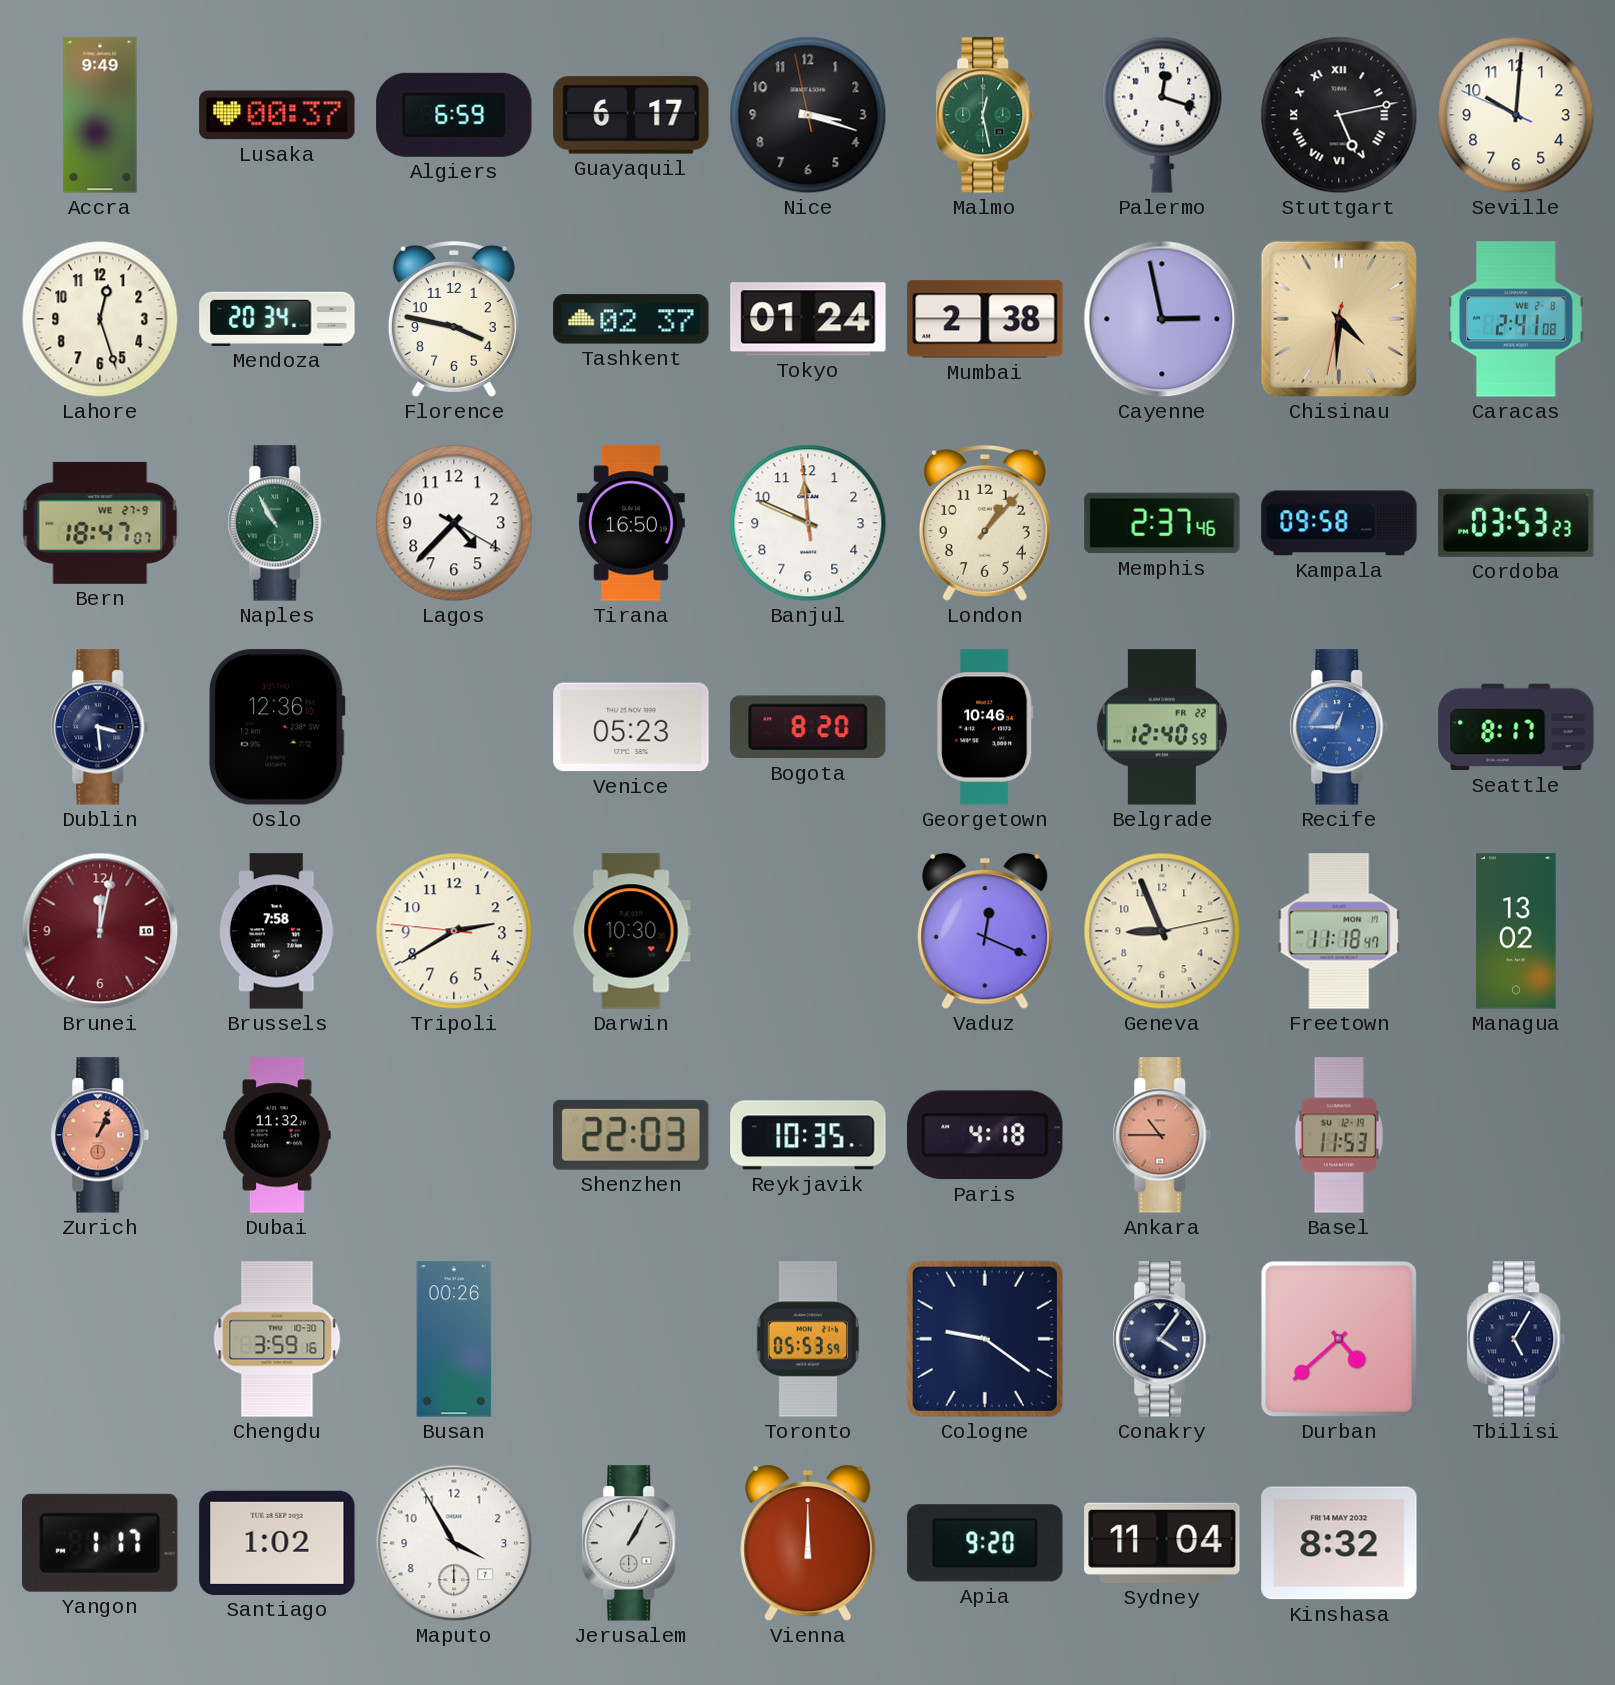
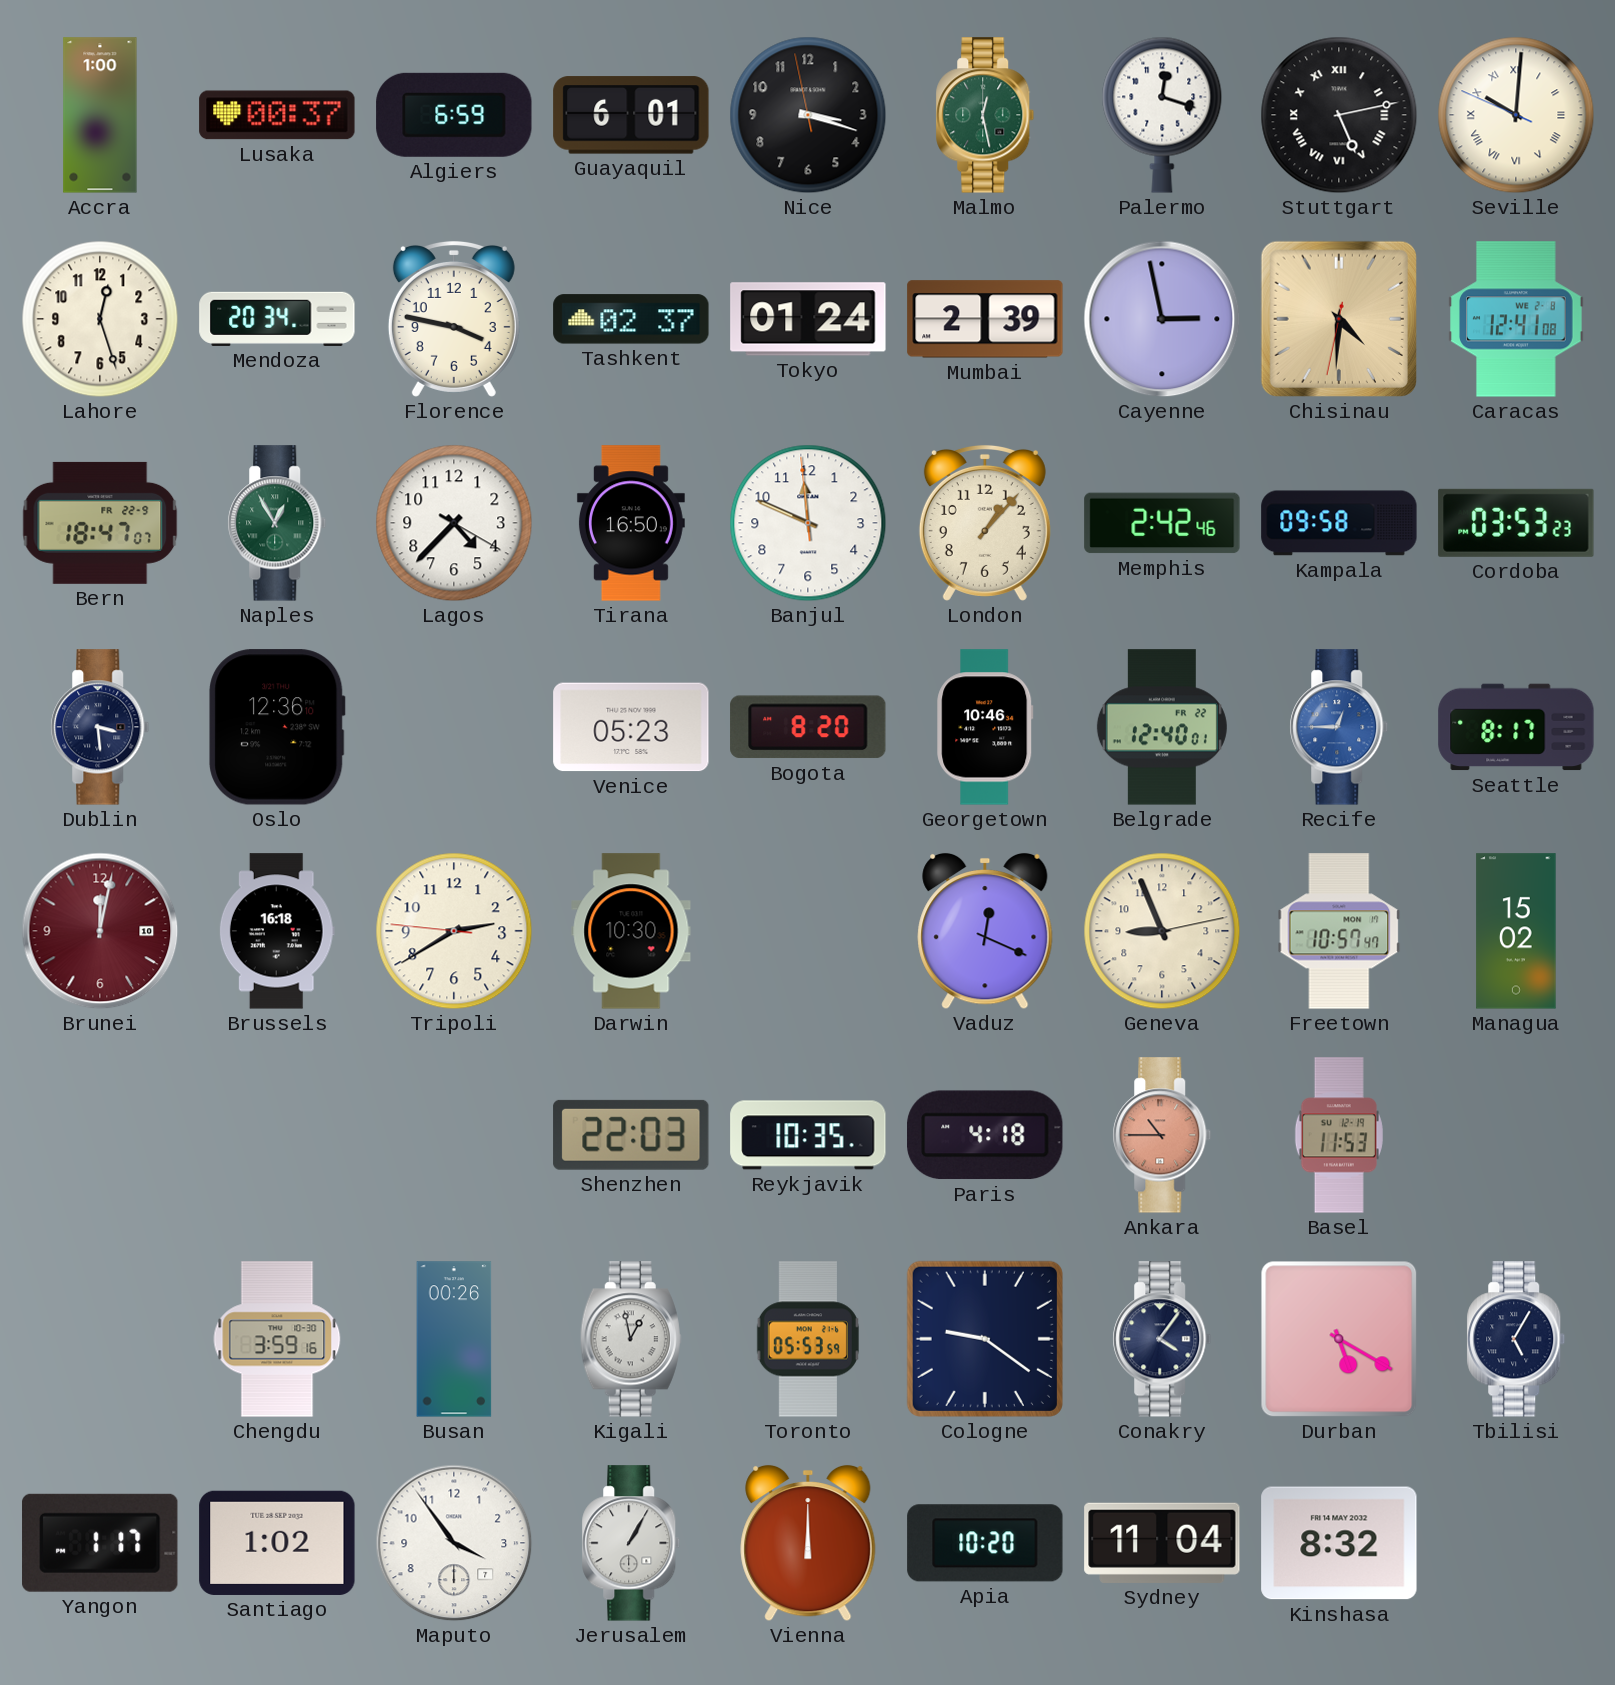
Accra: 9:49 -> 1:00 (100, 115)
Guayaquil: 6:17 -> 6:01 (631, 115)
Seville numerals: Arabic -> Roman (1516, 115)
Mumbai: 2:38 -> 2:39 (985, 319)
Caracas: 2:41 -> 12:41 (1516, 319)
Bern date: WE 27-9 -> FR 22-9 (100, 523)
Naples: 10:55 -> 12:55 (277, 523)
Memphis: 2:37 -> 2:42 (1162, 523)
Belgrade: 12:40:59 -> 12:40:01 (1162, 727)
Brussels: 7:58 -> 16:18 (277, 931)
Freetown: 11:18 -> 10:57 (1339, 931)
Managua: 13:02 -> 15:02 (1516, 931)
Zurich: 1:04 -> none (100, 1135)
Dubai: 11:32 -> none (277, 1135)
Kigali: none -> 12:58 (631, 1339)
Durban: 4:38 -> 5:20 (1339, 1339)
Maputo: 3:55 -> 3:54 (454, 1543)
Apia: 9:20 -> 10:20 (985, 1543)
